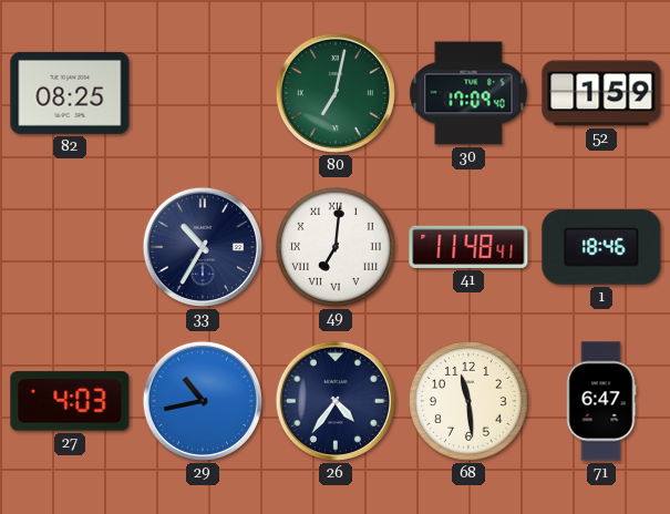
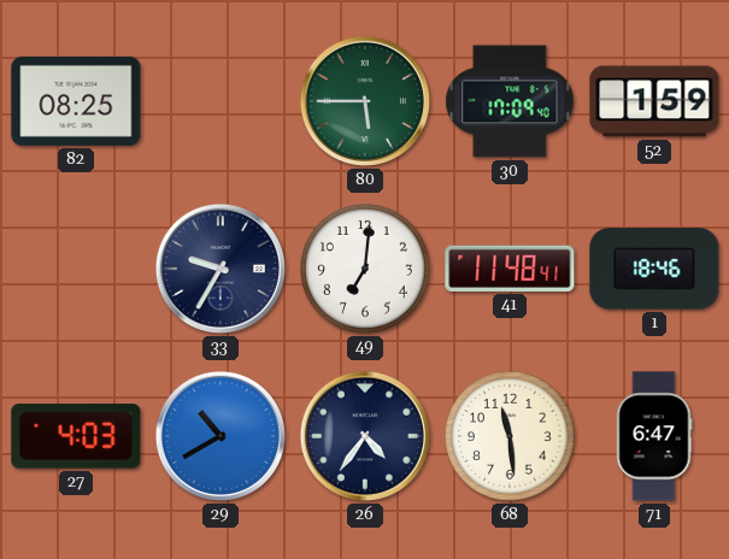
80: 7:02 -> 5:45 (365, 101)
33: 10:35 -> 9:35 (221, 269)
49 numerals: Roman -> Arabic (366, 270)
29: 10:43 -> 10:40 (221, 436)
